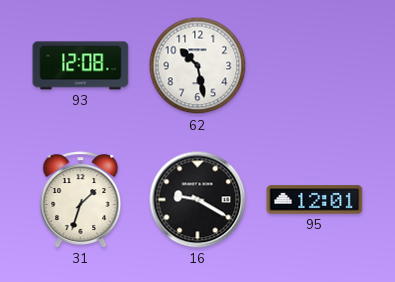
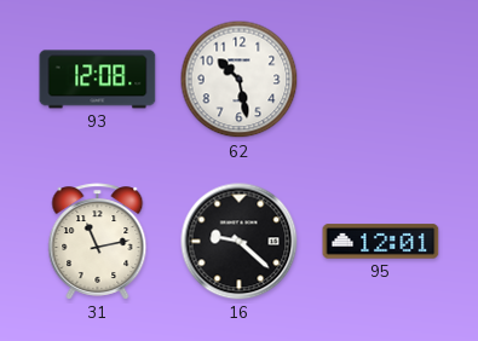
31: 1:33 -> 11:13 (98, 242)
16: 9:20 -> 9:22 (240, 242)
